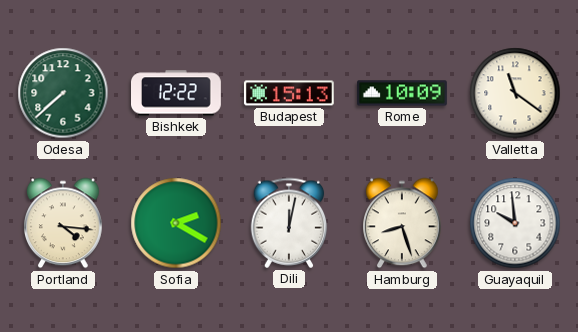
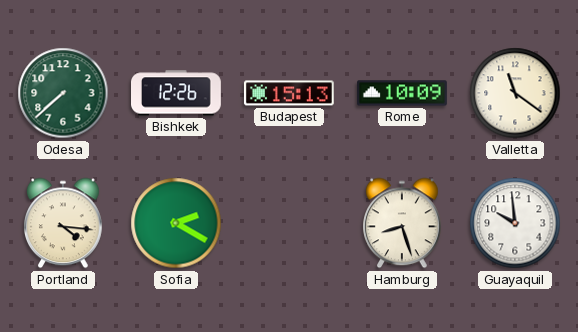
Bishkek: 12:22 -> 12:26 (177, 93)
Dili: 12:02 -> none (289, 223)
